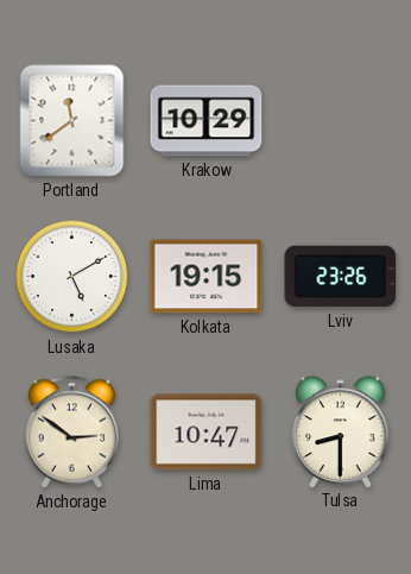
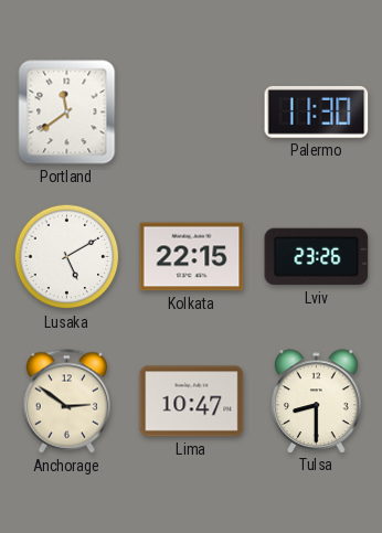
Krakow: 10:29 -> none (207, 121)
Palermo: none -> 11:30 (317, 111)
Kolkata: 19:15 -> 22:15 (192, 257)
